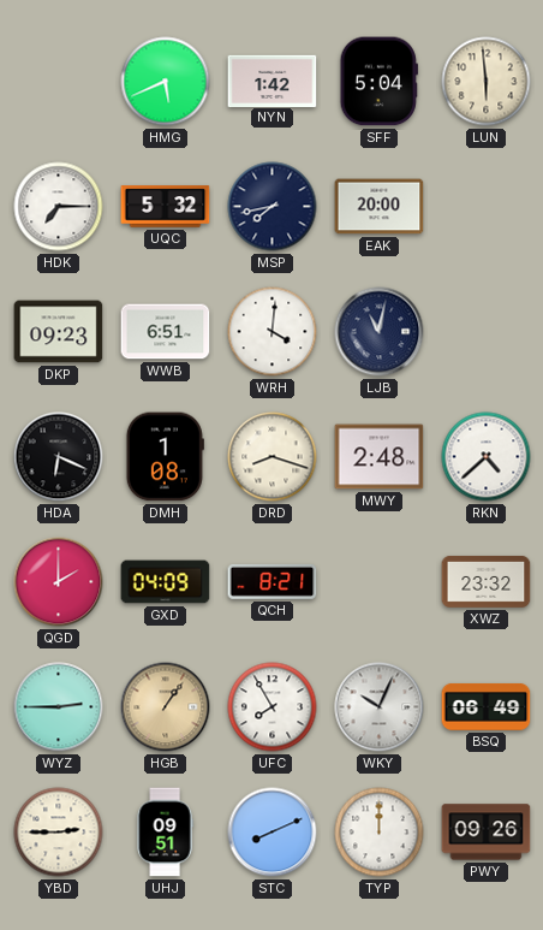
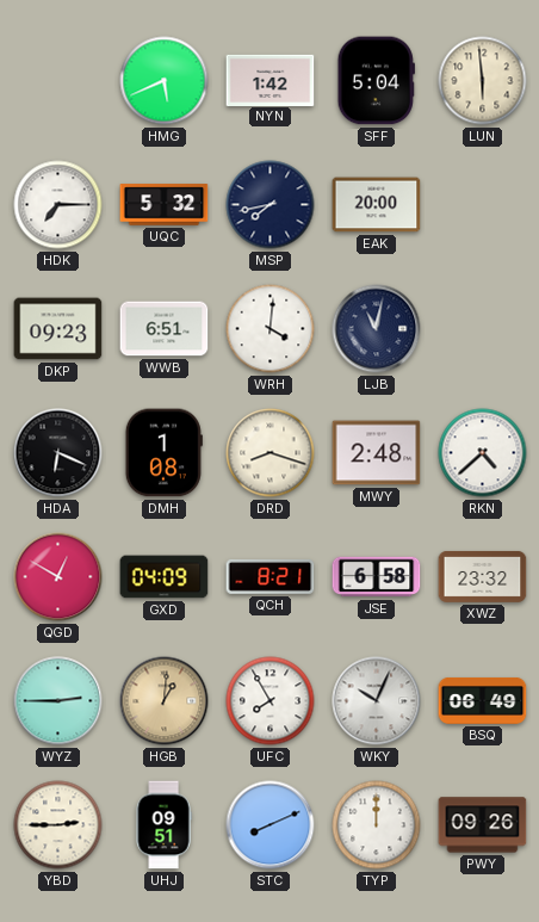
QGD: 2:00 -> 12:50 (58, 577)
JSE: none -> 6:58 (377, 577)
HGB: 1:06 -> 1:01 (165, 701)
